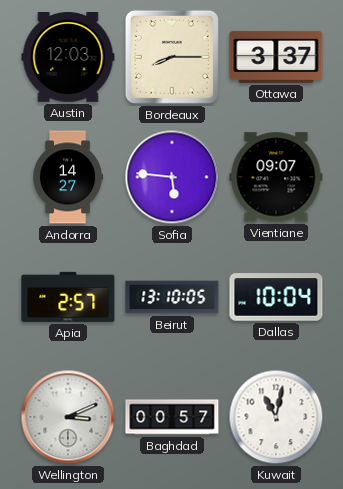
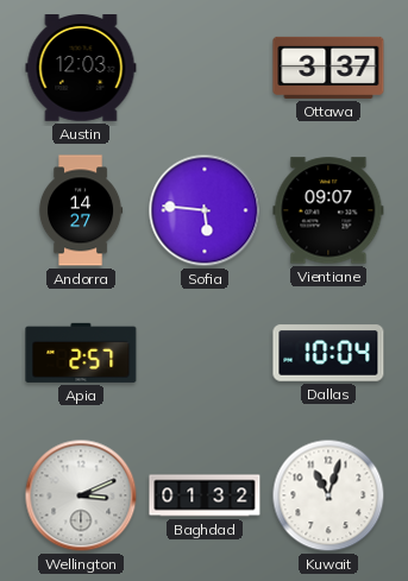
Bordeaux: 8:15 -> none (172, 57)
Beirut: 13:10 -> none (172, 297)
Baghdad: 00:57 -> 01:32 (205, 495)
Kuwait: 11:02 -> 11:03 (328, 495)
